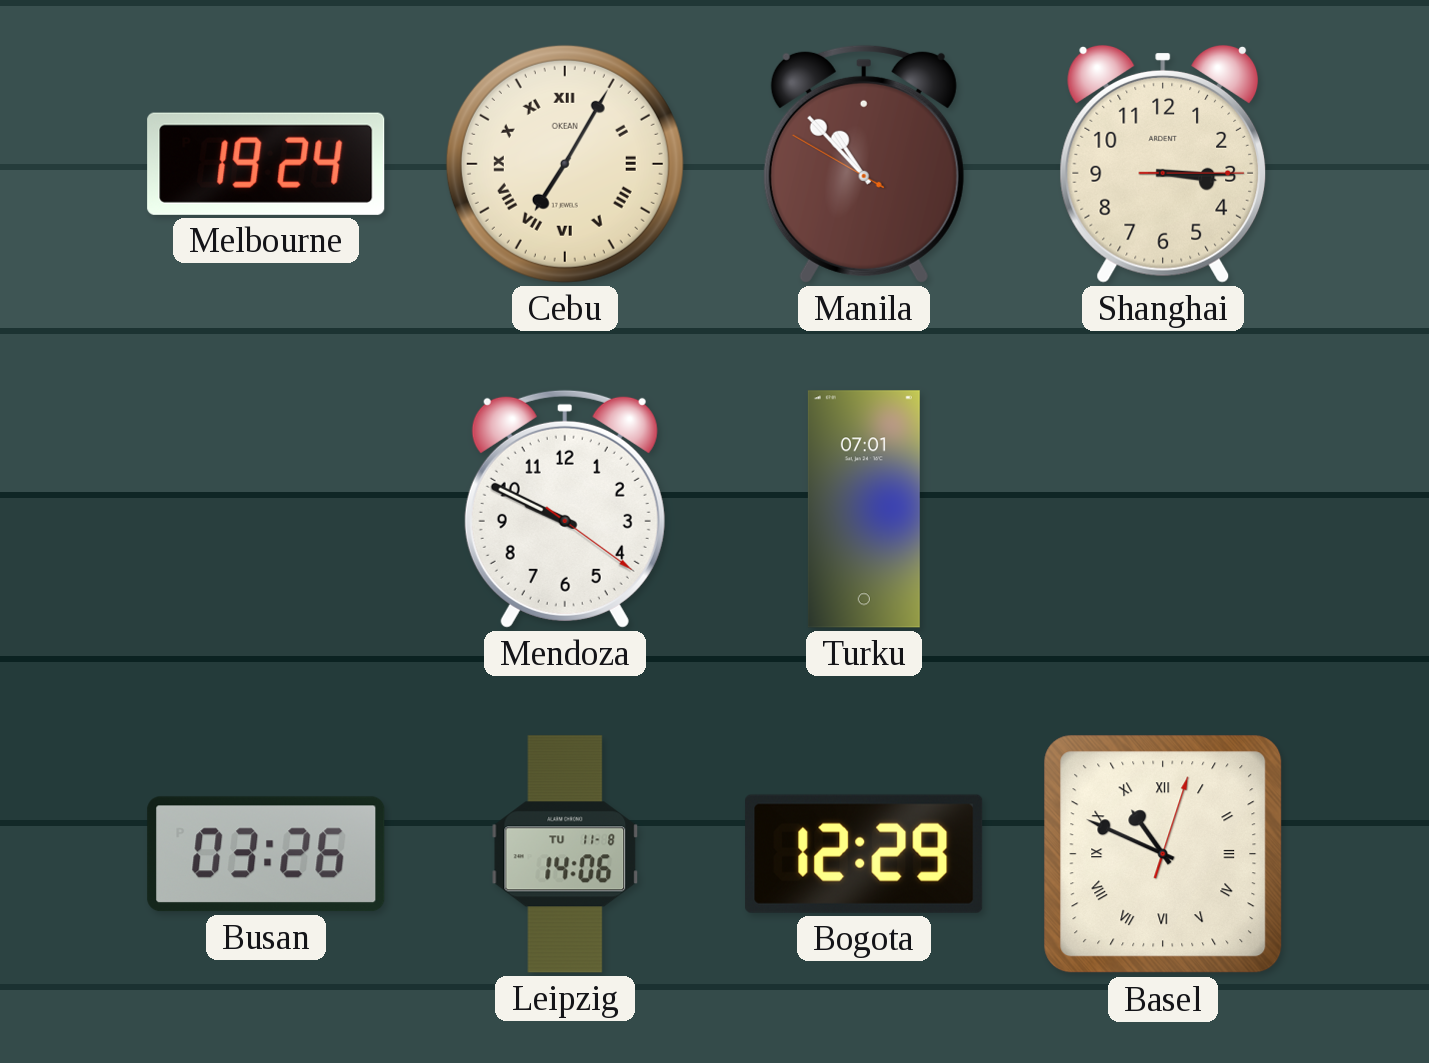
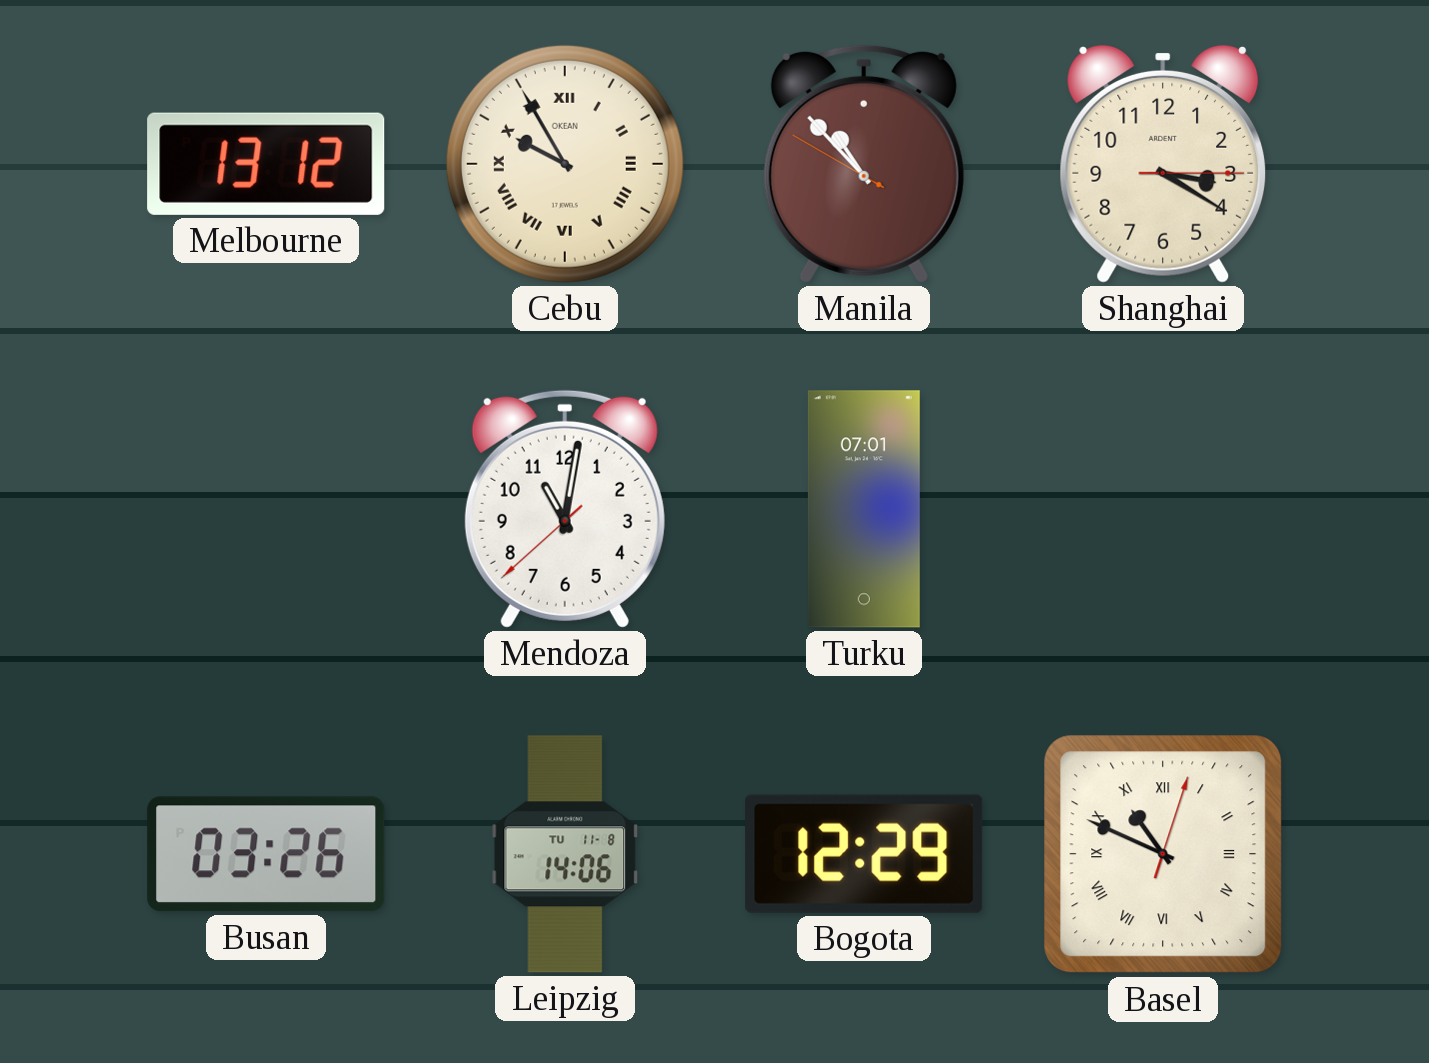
Melbourne: 19:24 -> 13:12 (266, 164)
Cebu: 7:05 -> 9:55 (565, 164)
Shanghai: 3:15 -> 3:20 (1163, 164)
Mendoza: 9:49 -> 11:01 (565, 509)
